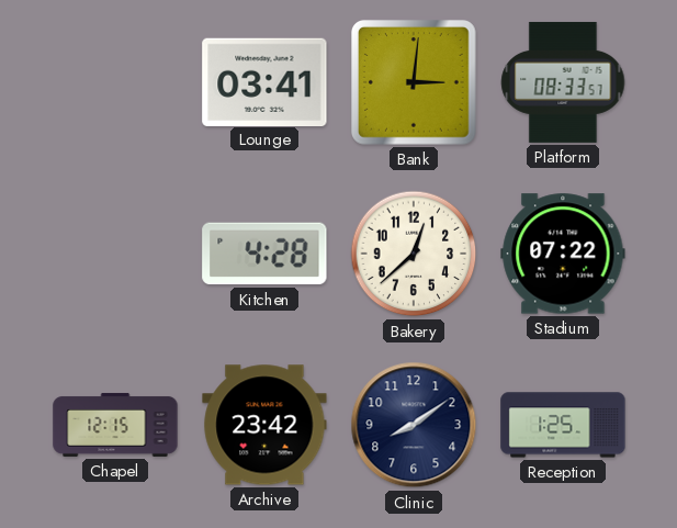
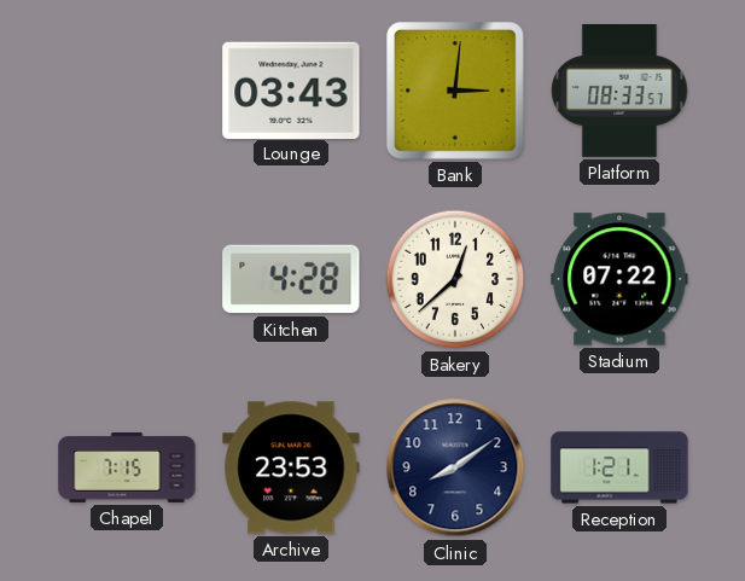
Lounge: 03:41 -> 03:43 (291, 89)
Chapel: 12:15 -> 7:15 (127, 467)
Archive: 23:42 -> 23:53 (291, 467)
Reception: 1:25 -> 1:21 (619, 467)
